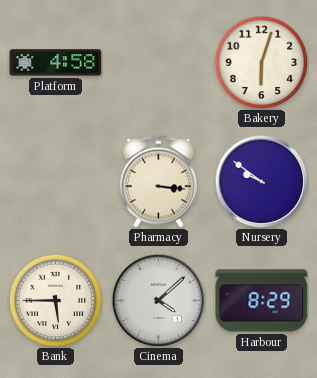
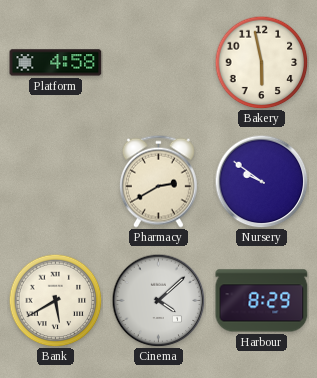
Bakery: 6:03 -> 5:58 (261, 62)
Pharmacy: 3:16 -> 2:40 (158, 181)
Bank: 5:45 -> 5:40 (55, 300)
